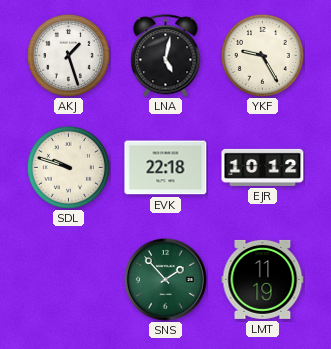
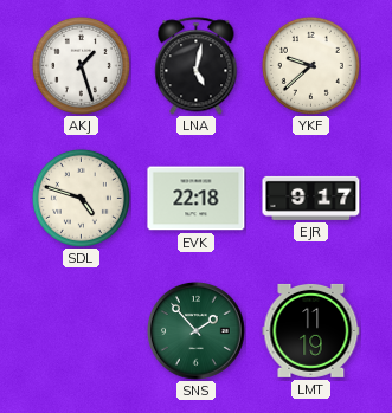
YKF: 9:25 -> 9:38 (310, 65)
SDL: 9:48 -> 4:48 (81, 198)
EJR: 10:12 -> 9:17 (311, 198)
